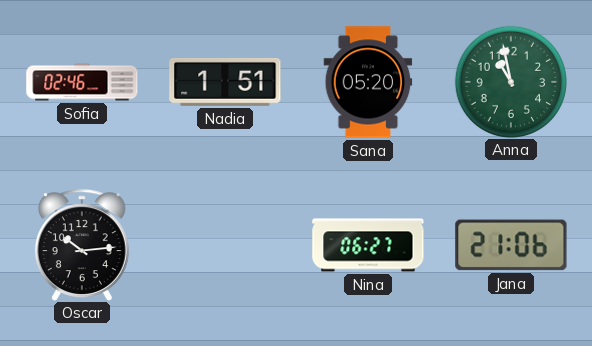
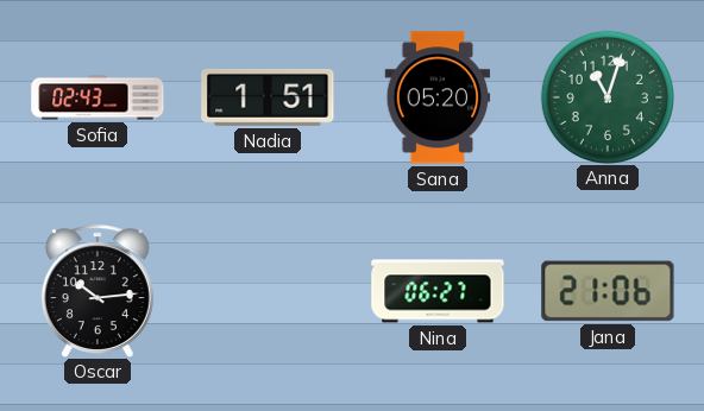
Sofia: 02:46 -> 02:43 (98, 97)
Anna: 10:58 -> 11:03 (606, 96)
